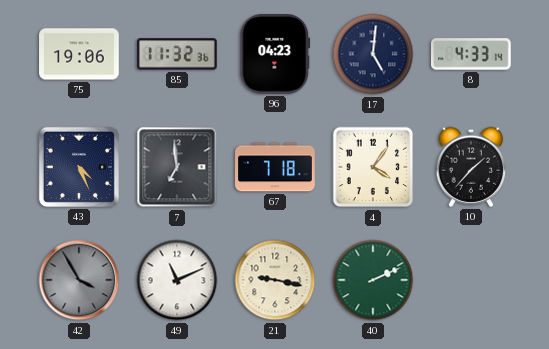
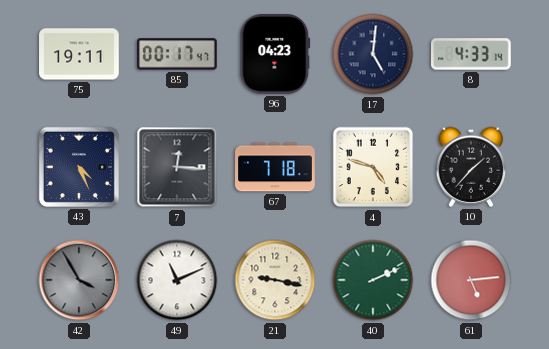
75: 19:06 -> 19:11 (79, 54)
85: 11:32 -> 00:17 (178, 54)
7: 6:59 -> 12:16 (177, 167)
4: 4:06 -> 4:48 (373, 167)
61: none -> 5:14 (471, 280)
